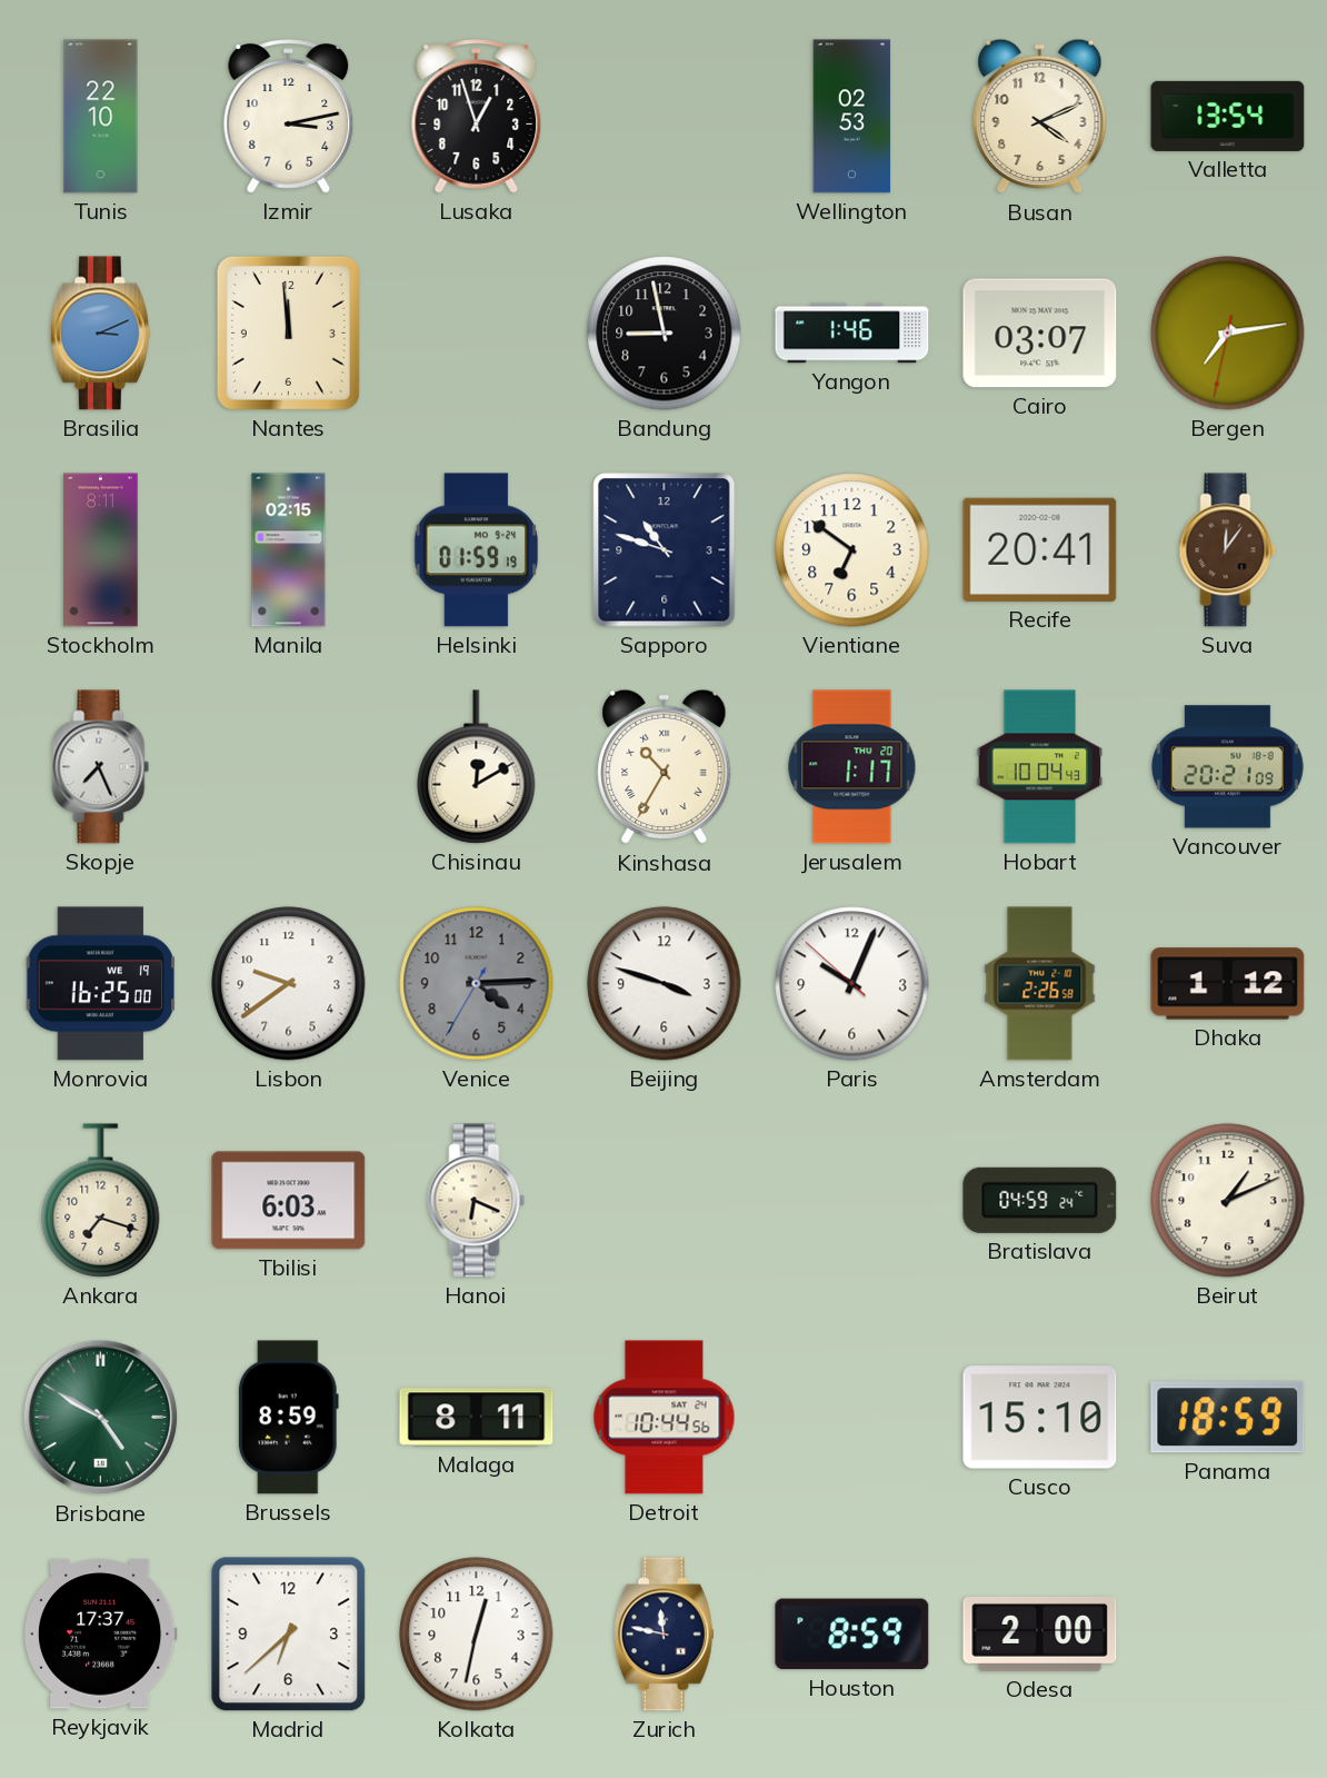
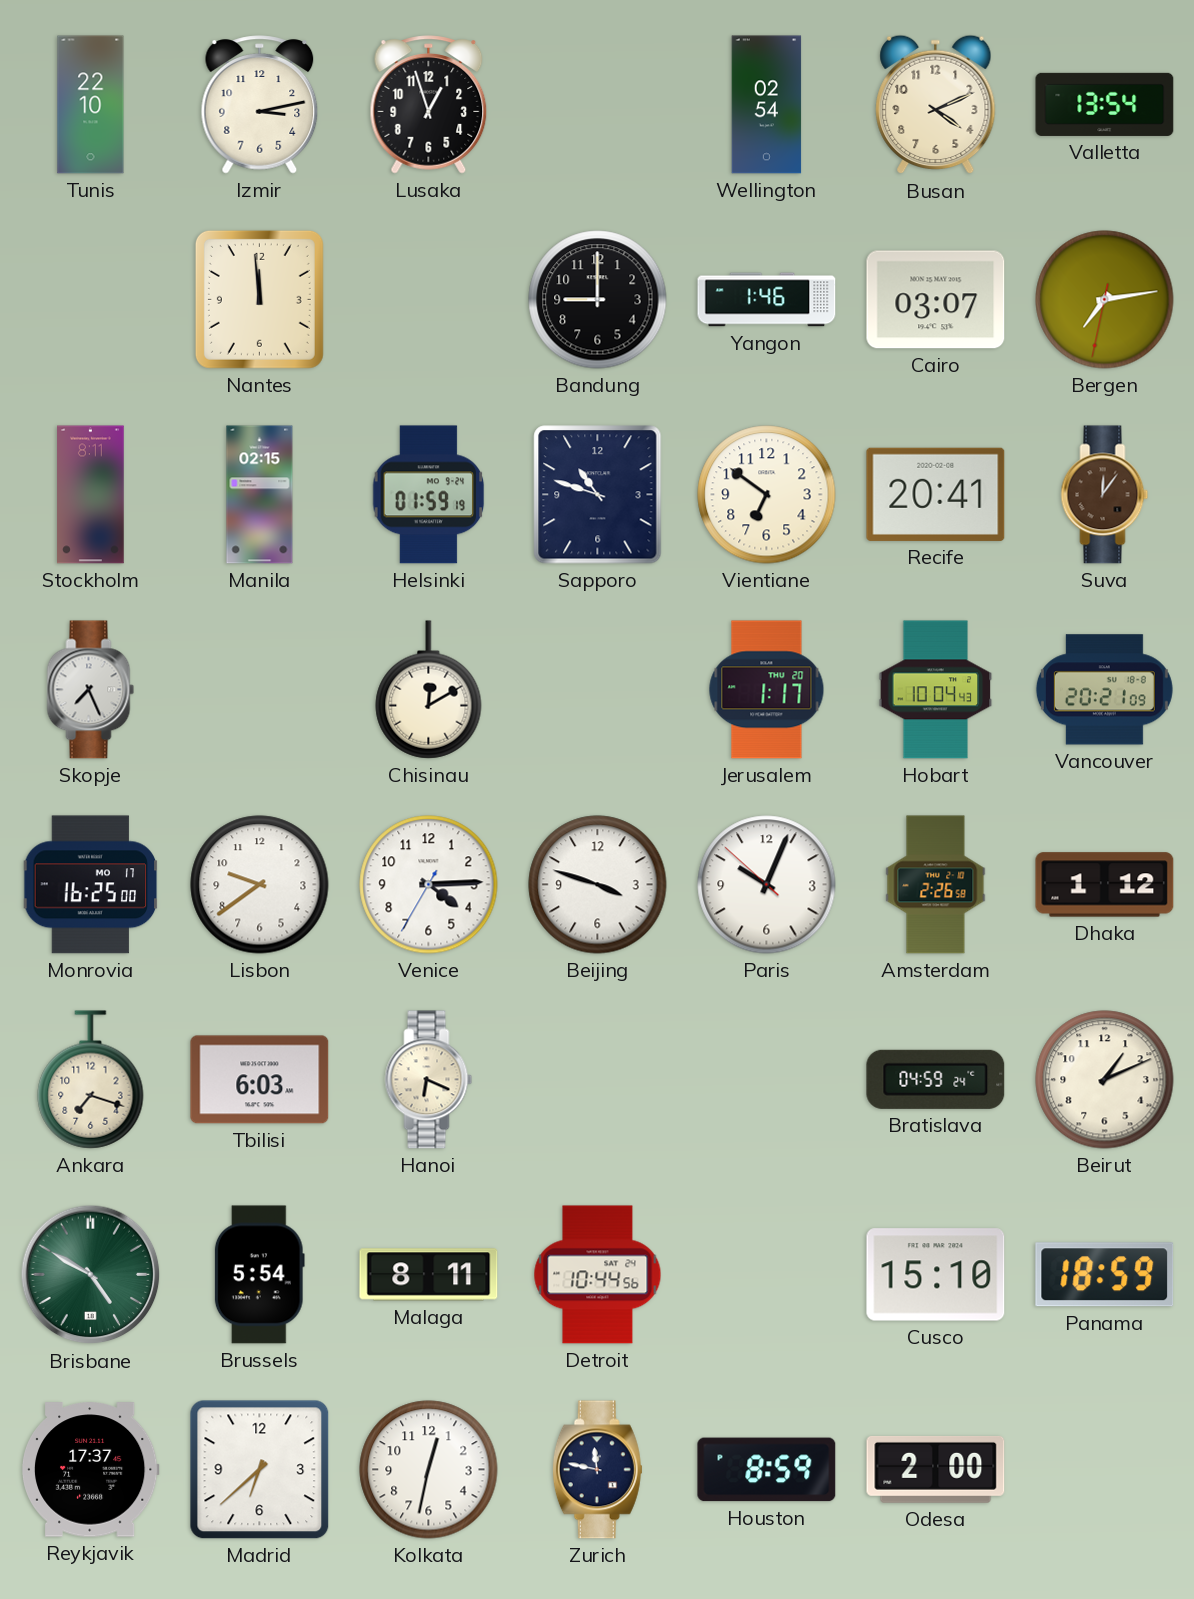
Wellington: 02:53 -> 02:54 (767, 105)
Brasilia: 3:11 -> none (100, 334)
Bandung: 8:58 -> 9:00 (598, 300)
Kinshasa: 10:35 -> none (665, 767)
Monrovia date: WE 19 -> MO 17 (91, 885)
Venice dial: grey -> white (429, 885)
Brussels: 8:59 -> 5:54 (259, 1275)
